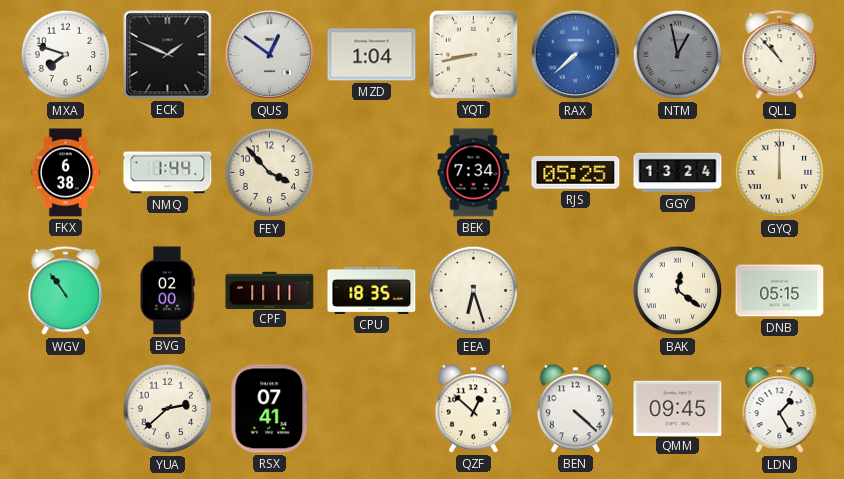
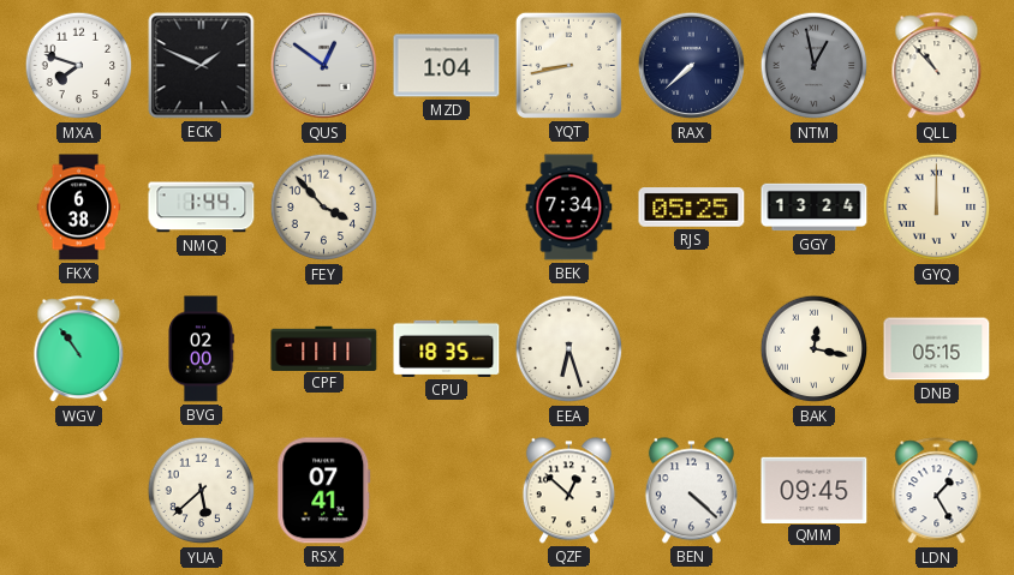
RAX dial: blue -> navy (692, 66)
BAK: 12:21 -> 12:17 (815, 349)
YUA: 2:38 -> 5:38 (202, 491)
